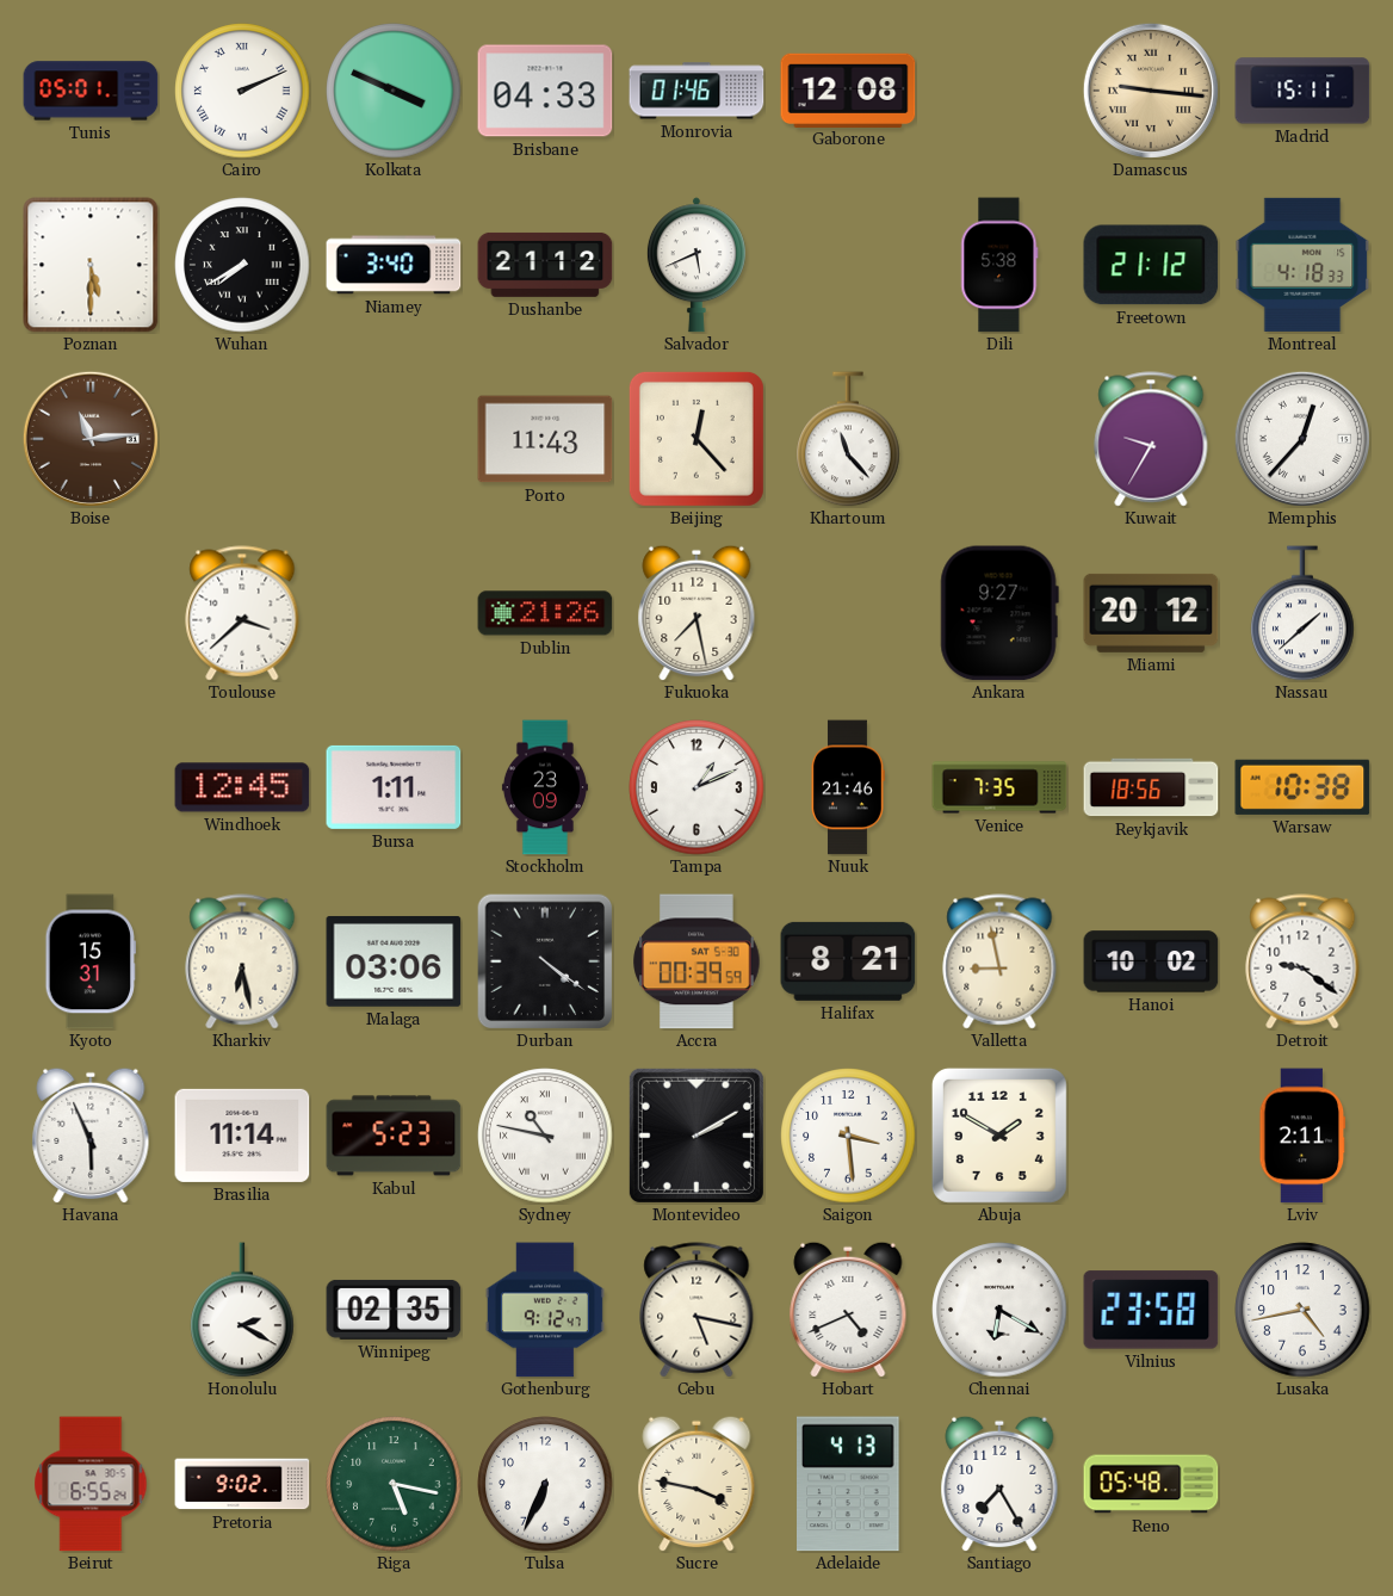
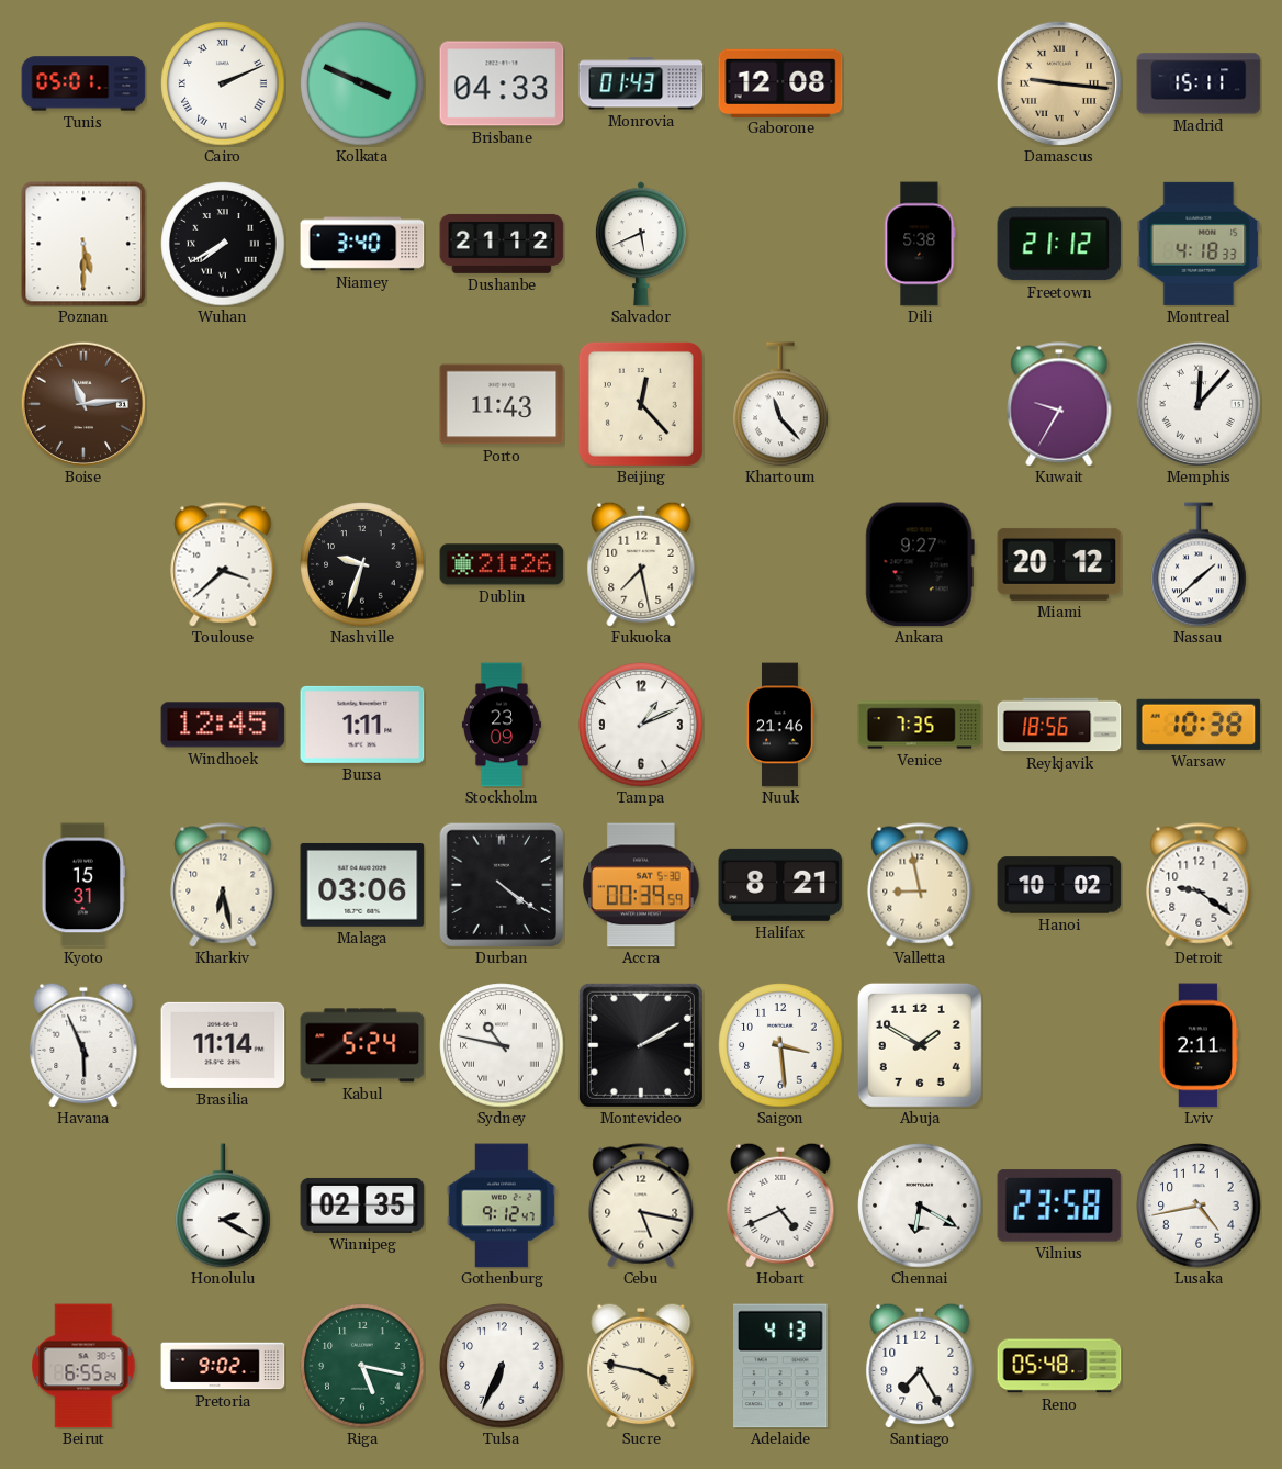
Monrovia: 01:46 -> 01:43 (641, 83)
Memphis: 12:37 -> 12:07 (1199, 404)
Nashville: none -> 9:33 (362, 564)
Kabul: 5:23 -> 5:24 (362, 1045)
